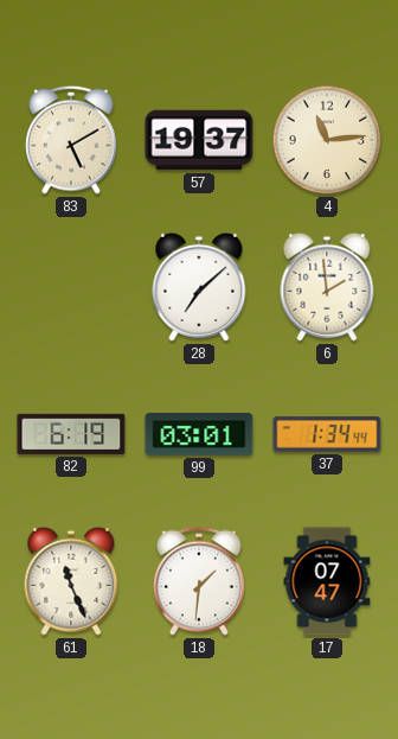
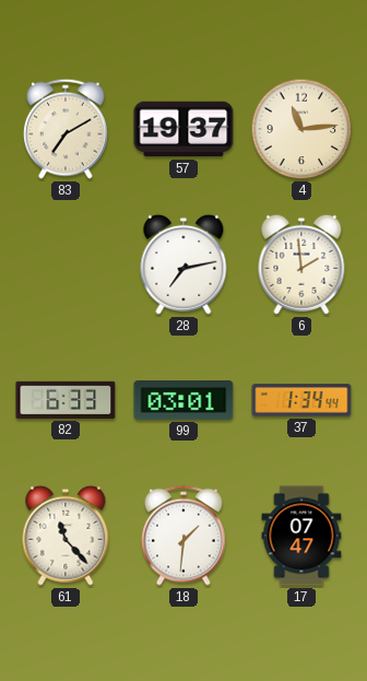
83: 5:10 -> 7:10 (67, 129)
28: 7:08 -> 7:13 (183, 265)
82: 6:19 -> 6:33 (66, 400)
61: 11:26 -> 11:23 (66, 536)
